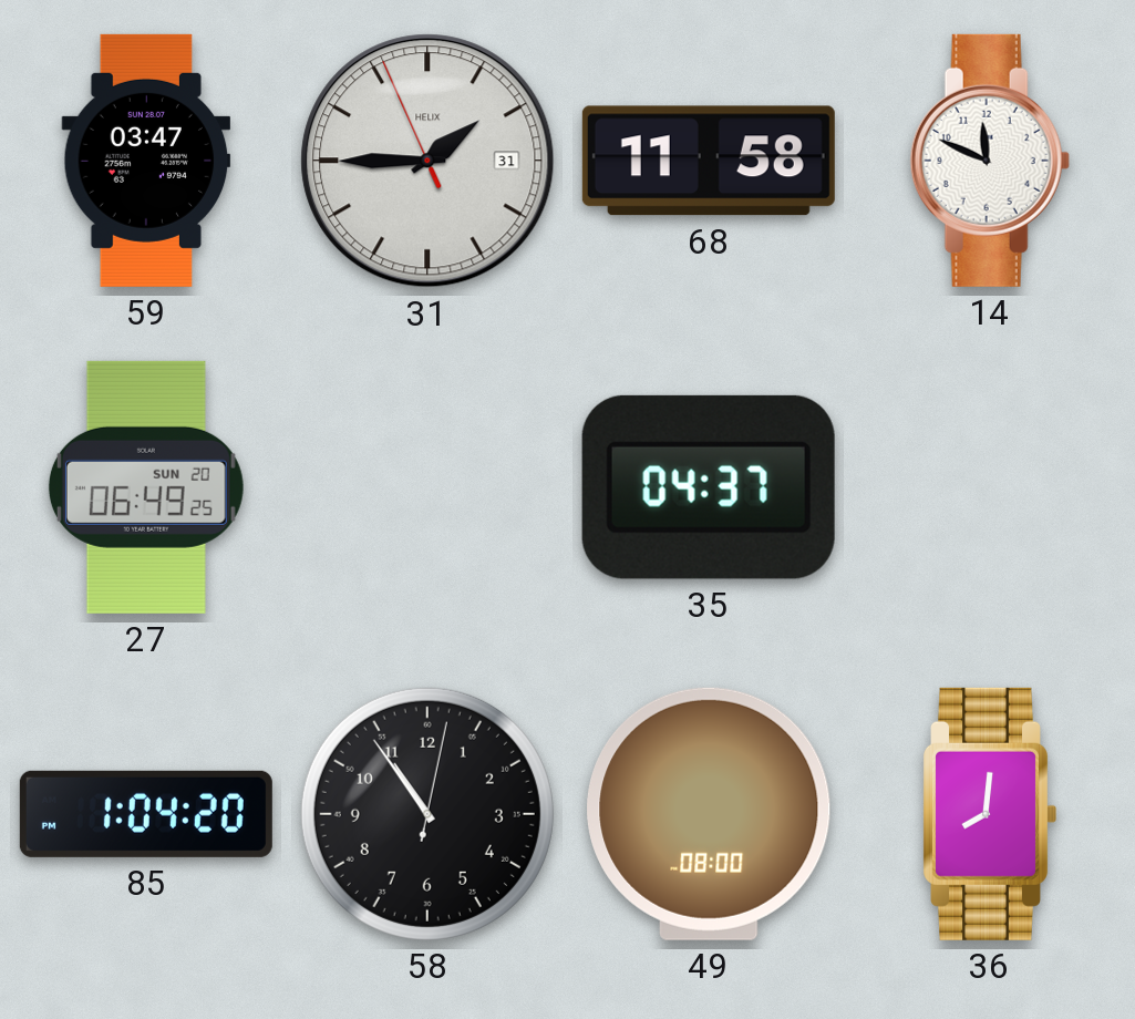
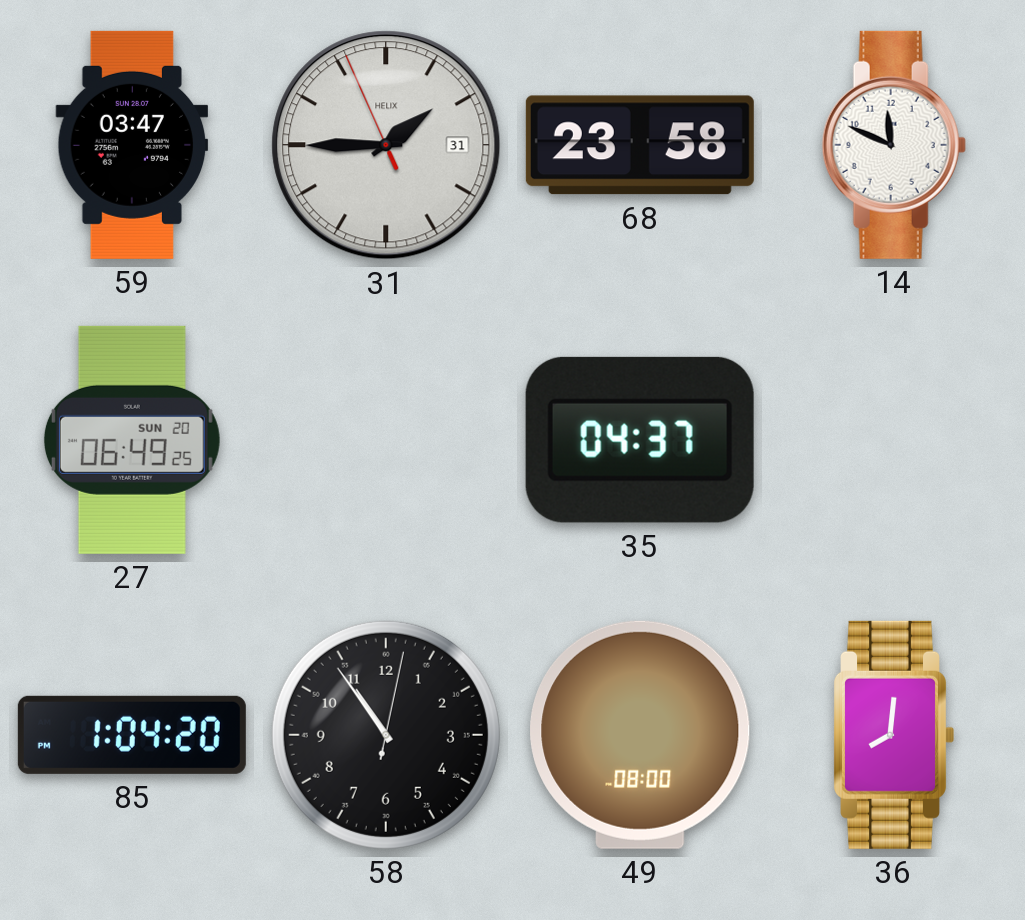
68: 11:58 -> 23:58 (640, 145)
